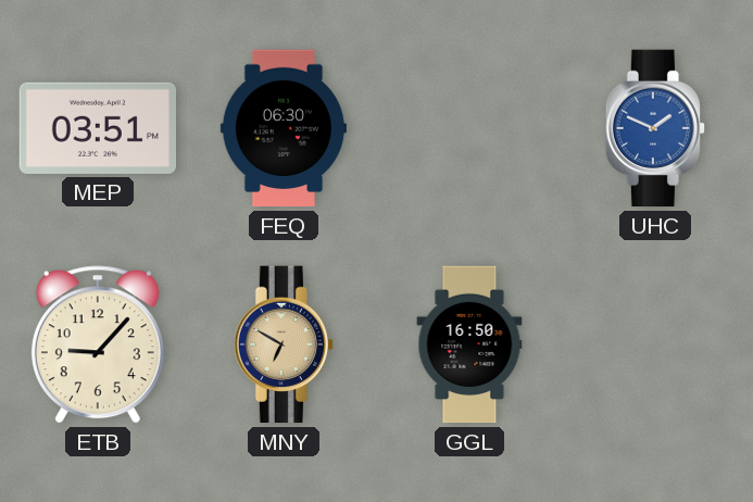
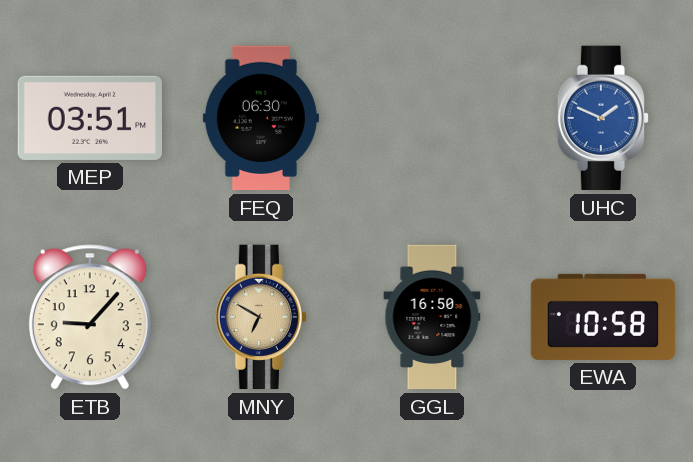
EWA: none -> 10:58 (603, 317)
